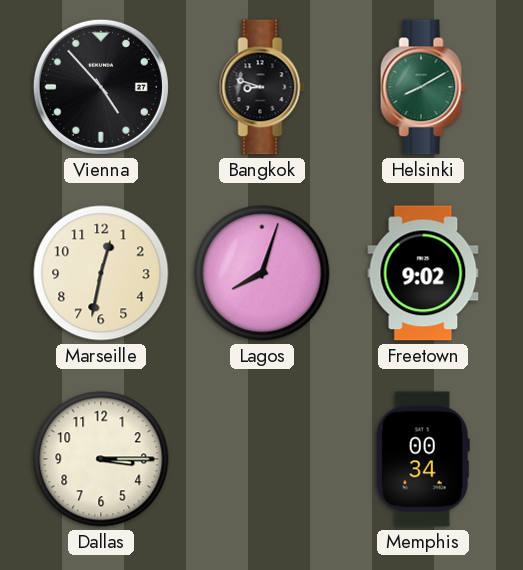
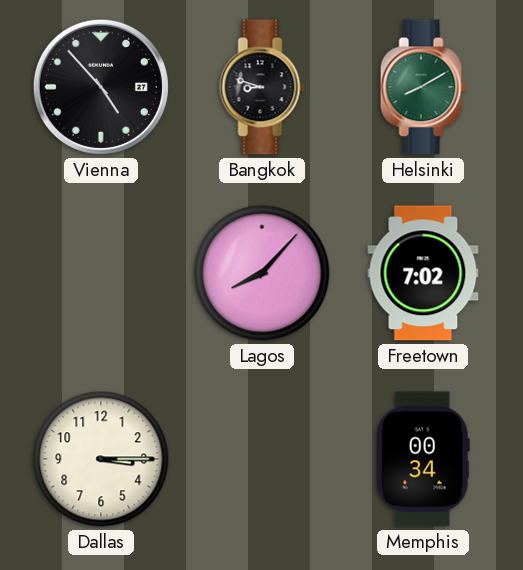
Marseille: 12:32 -> none (101, 273)
Lagos: 8:03 -> 8:07 (262, 273)
Freetown: 9:02 -> 7:02 (423, 273)
